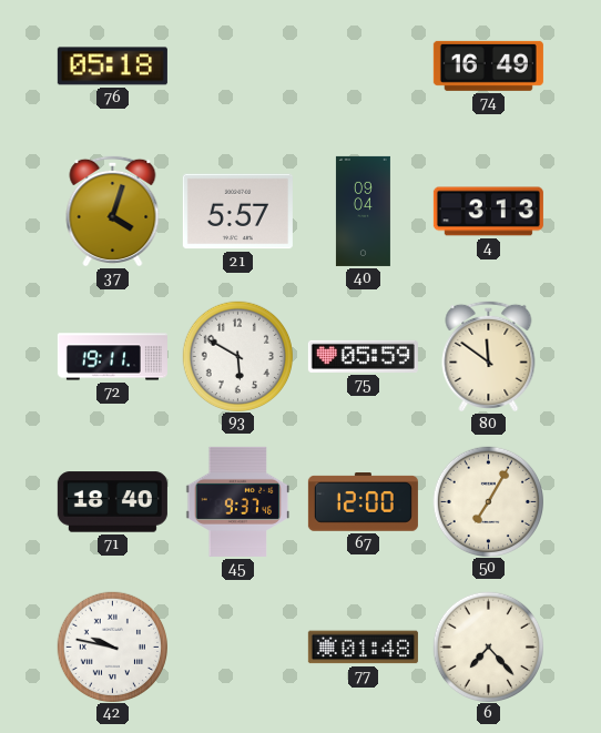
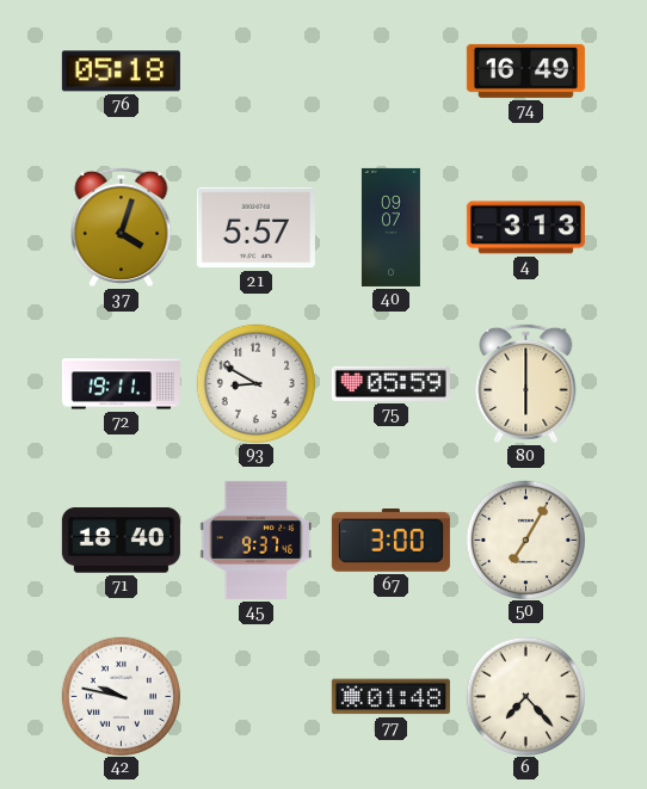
40: 09:04 -> 09:07 (390, 227)
93: 5:50 -> 8:50 (255, 383)
80: 11:51 -> 6:00 (526, 383)
67: 12:00 -> 3:00 (390, 541)
